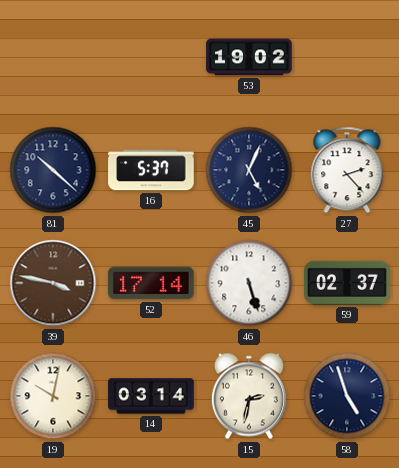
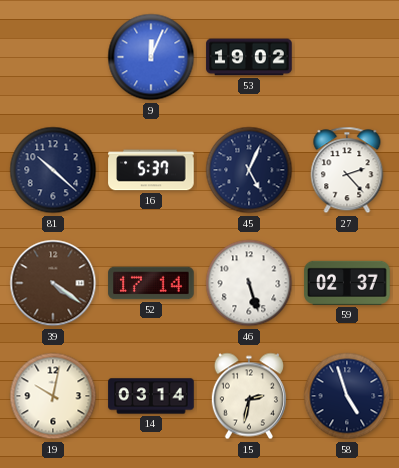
9: none -> 12:04 (151, 57)
39: 3:47 -> 4:21 (53, 283)
